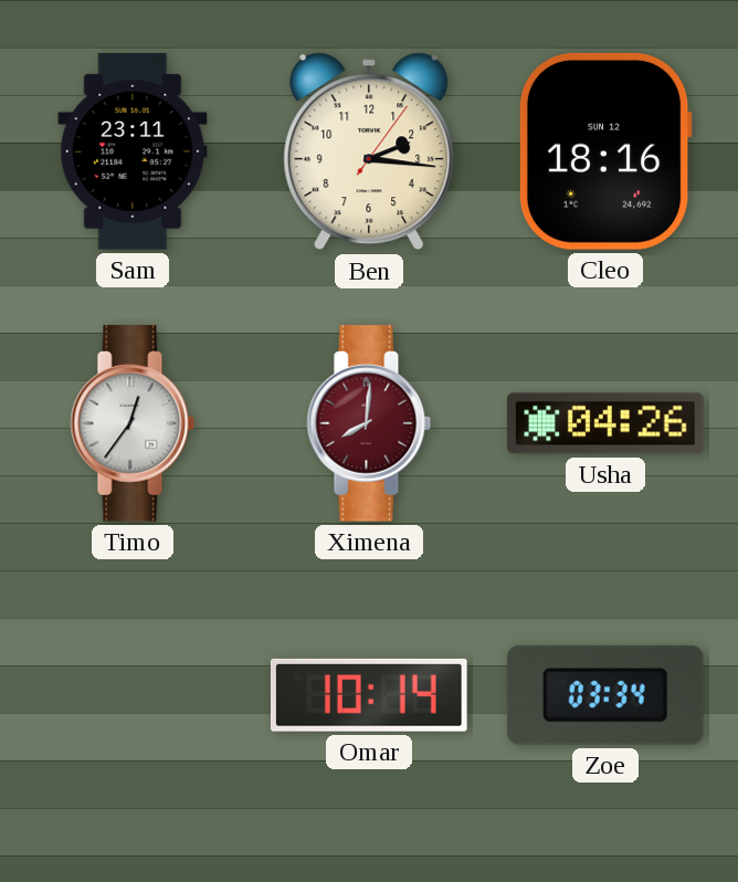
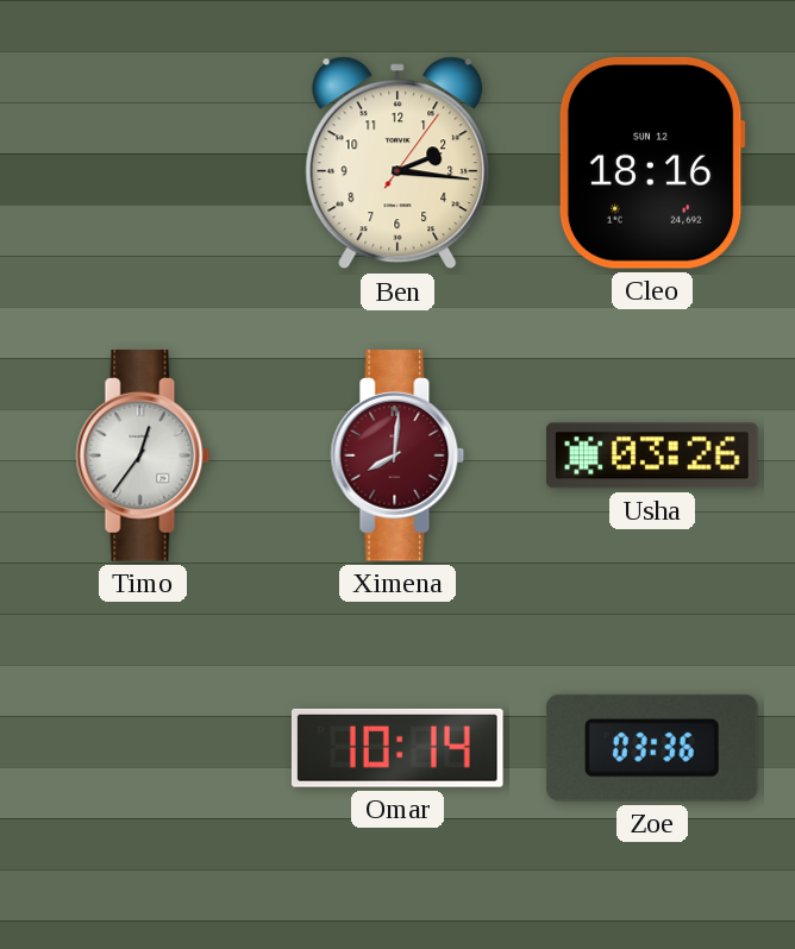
Sam: 23:11 -> none (133, 151)
Usha: 04:26 -> 03:26 (653, 455)
Zoe: 03:34 -> 03:36 (652, 748)
